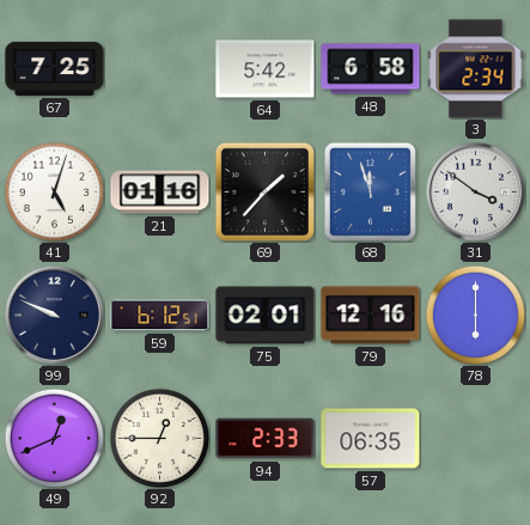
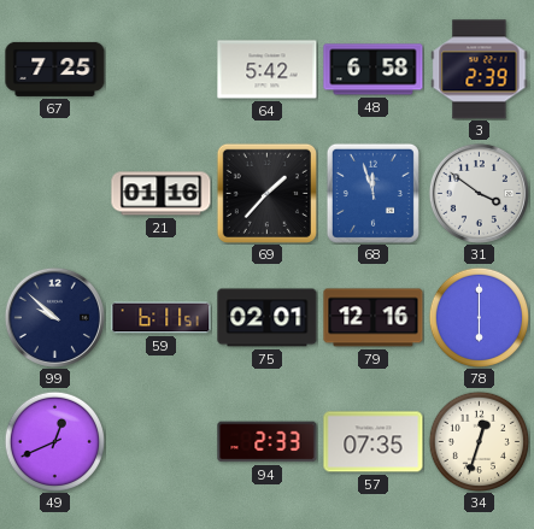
3: 2:34 -> 2:39 (480, 70)
41: 5:03 -> none (54, 191)
99: 9:49 -> 9:52 (54, 317)
59: 6:12 -> 6:11 (162, 318)
92: 12:45 -> none (159, 438)
57: 06:35 -> 07:35 (374, 442)
34: none -> 12:33 (479, 441)
